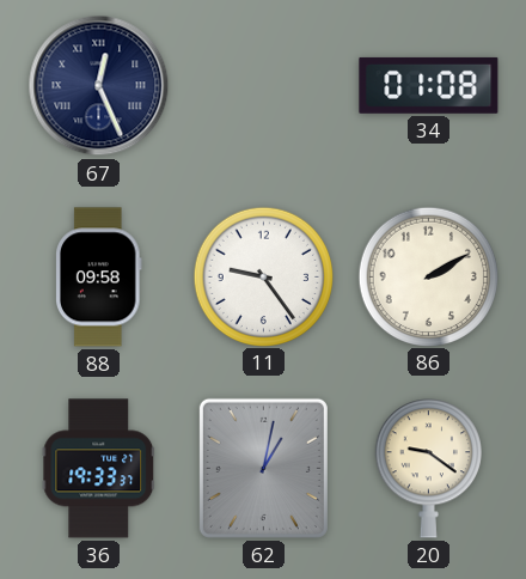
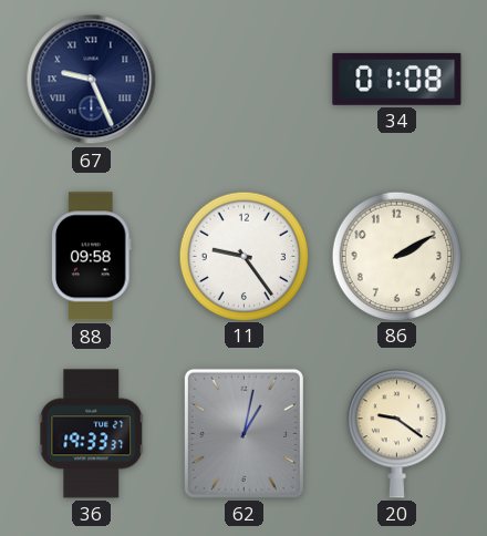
67: 12:26 -> 9:26 (92, 80)
